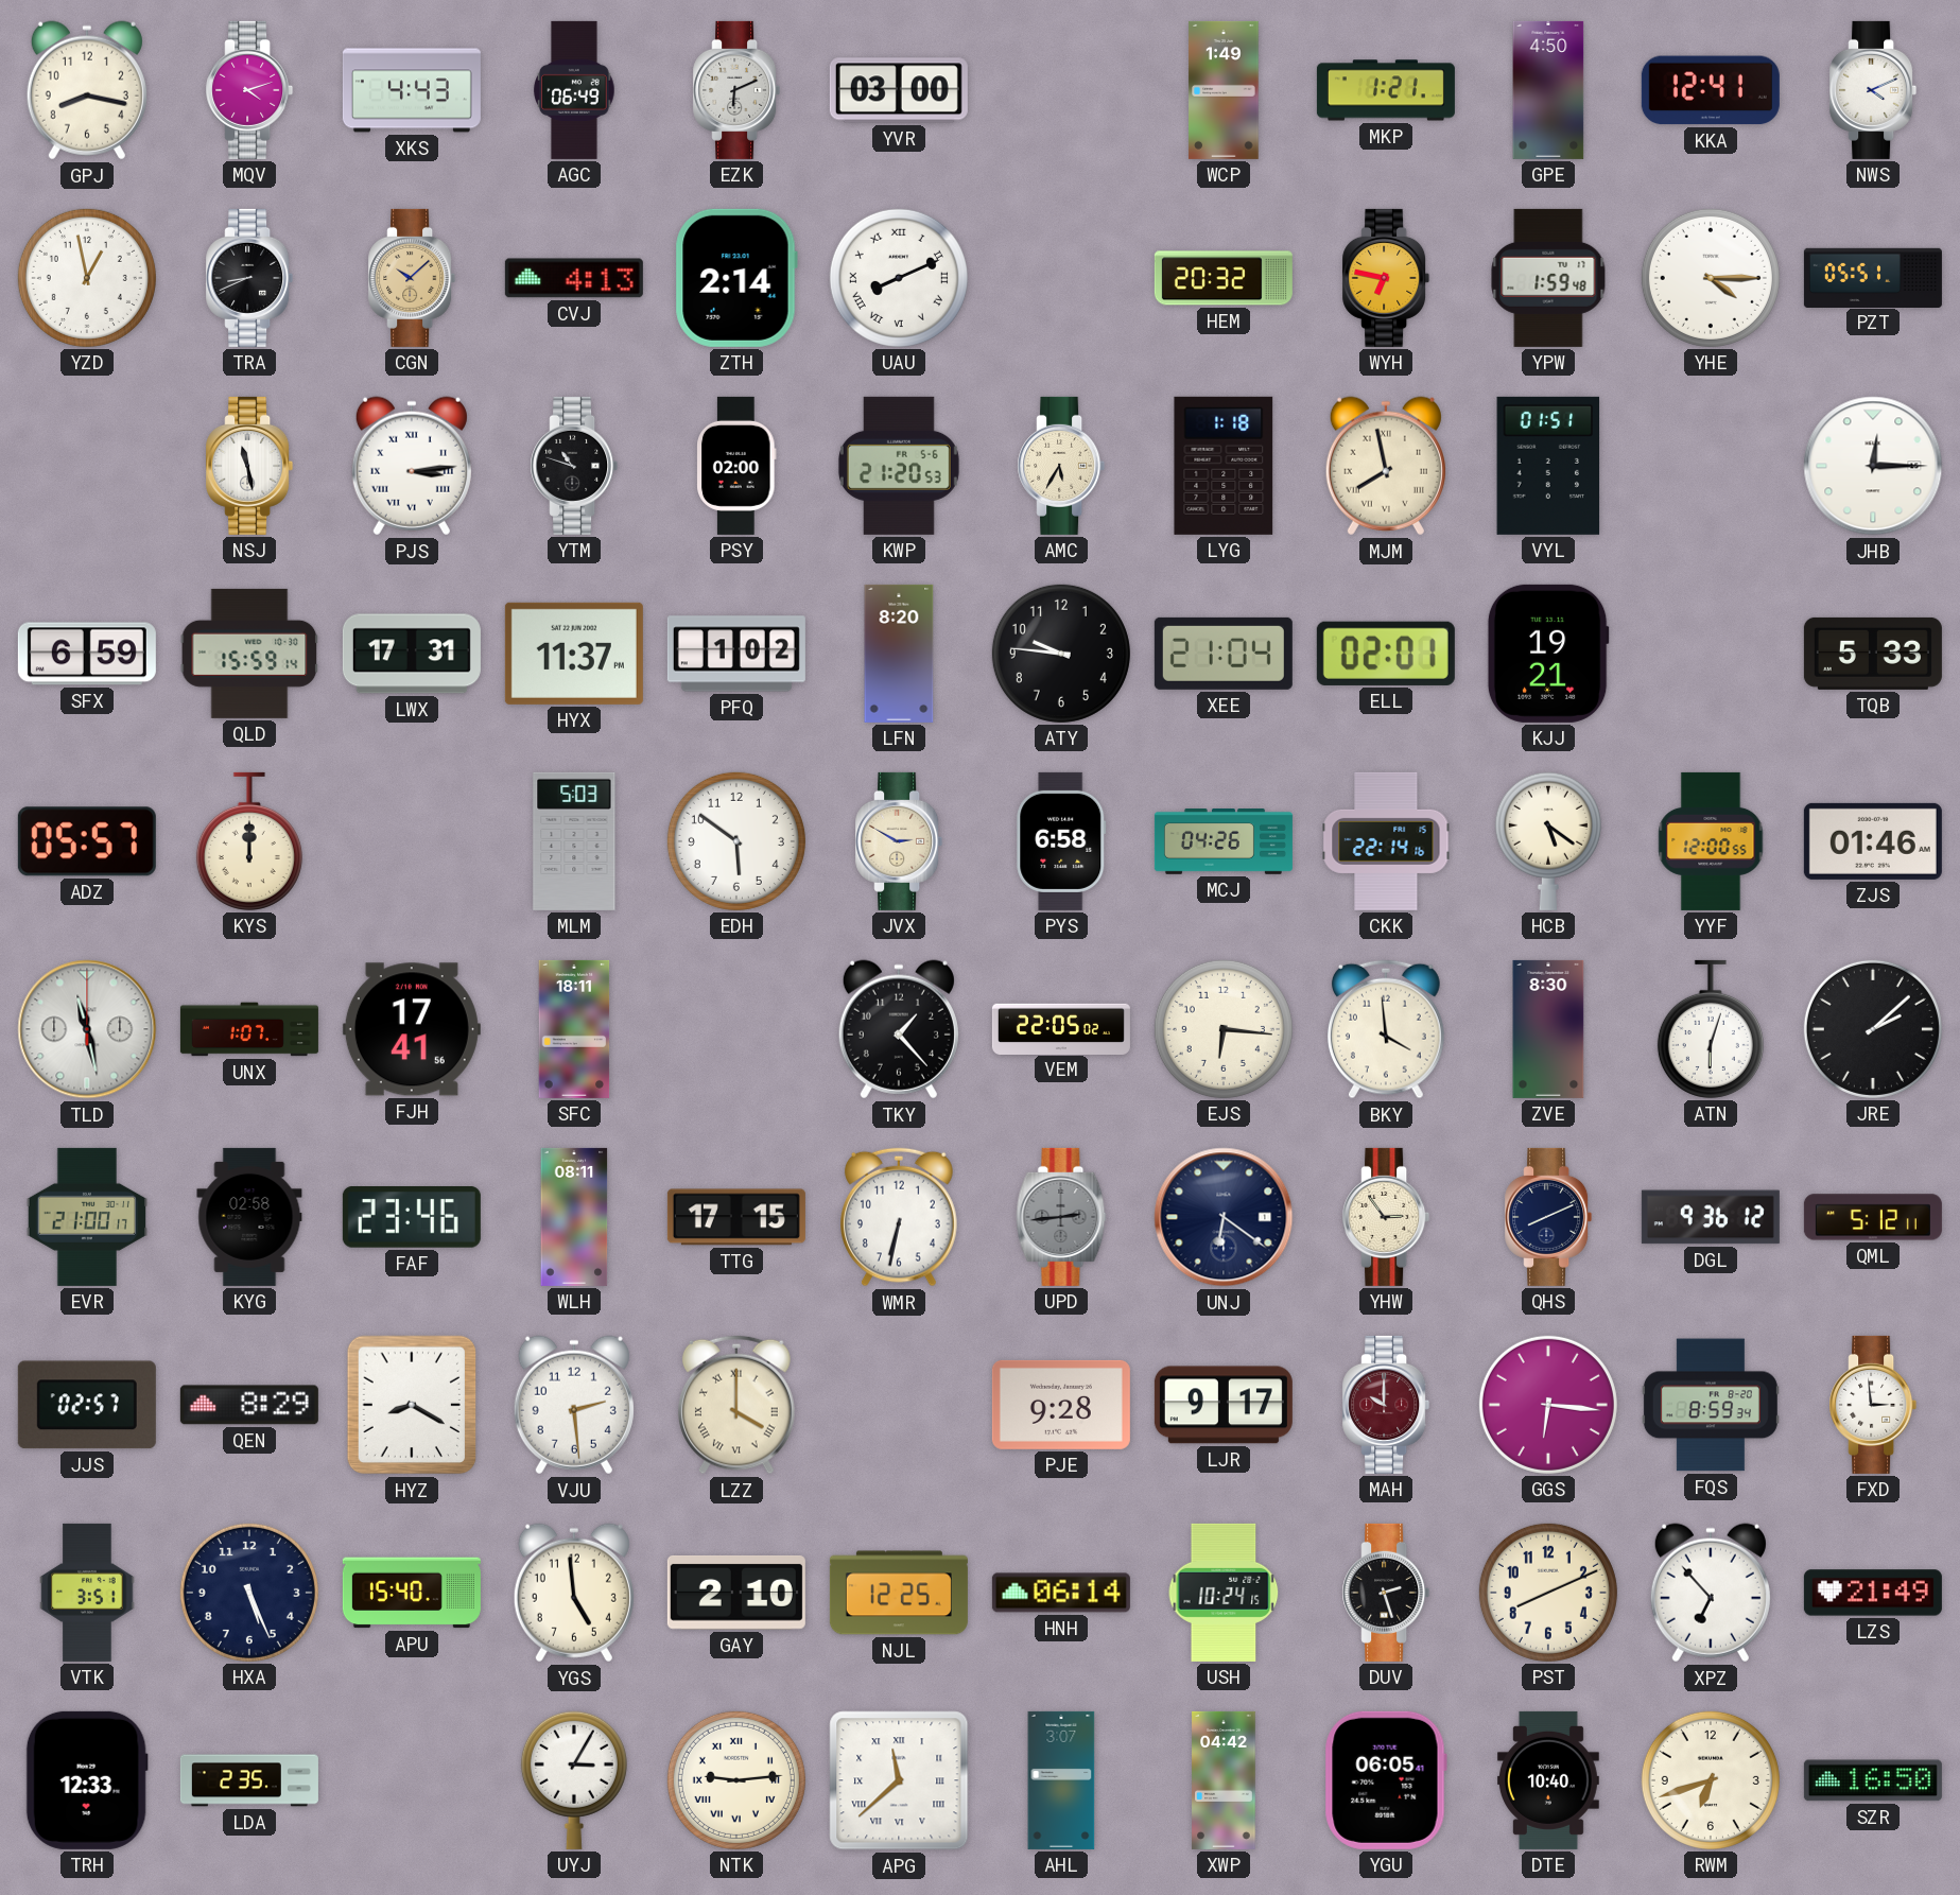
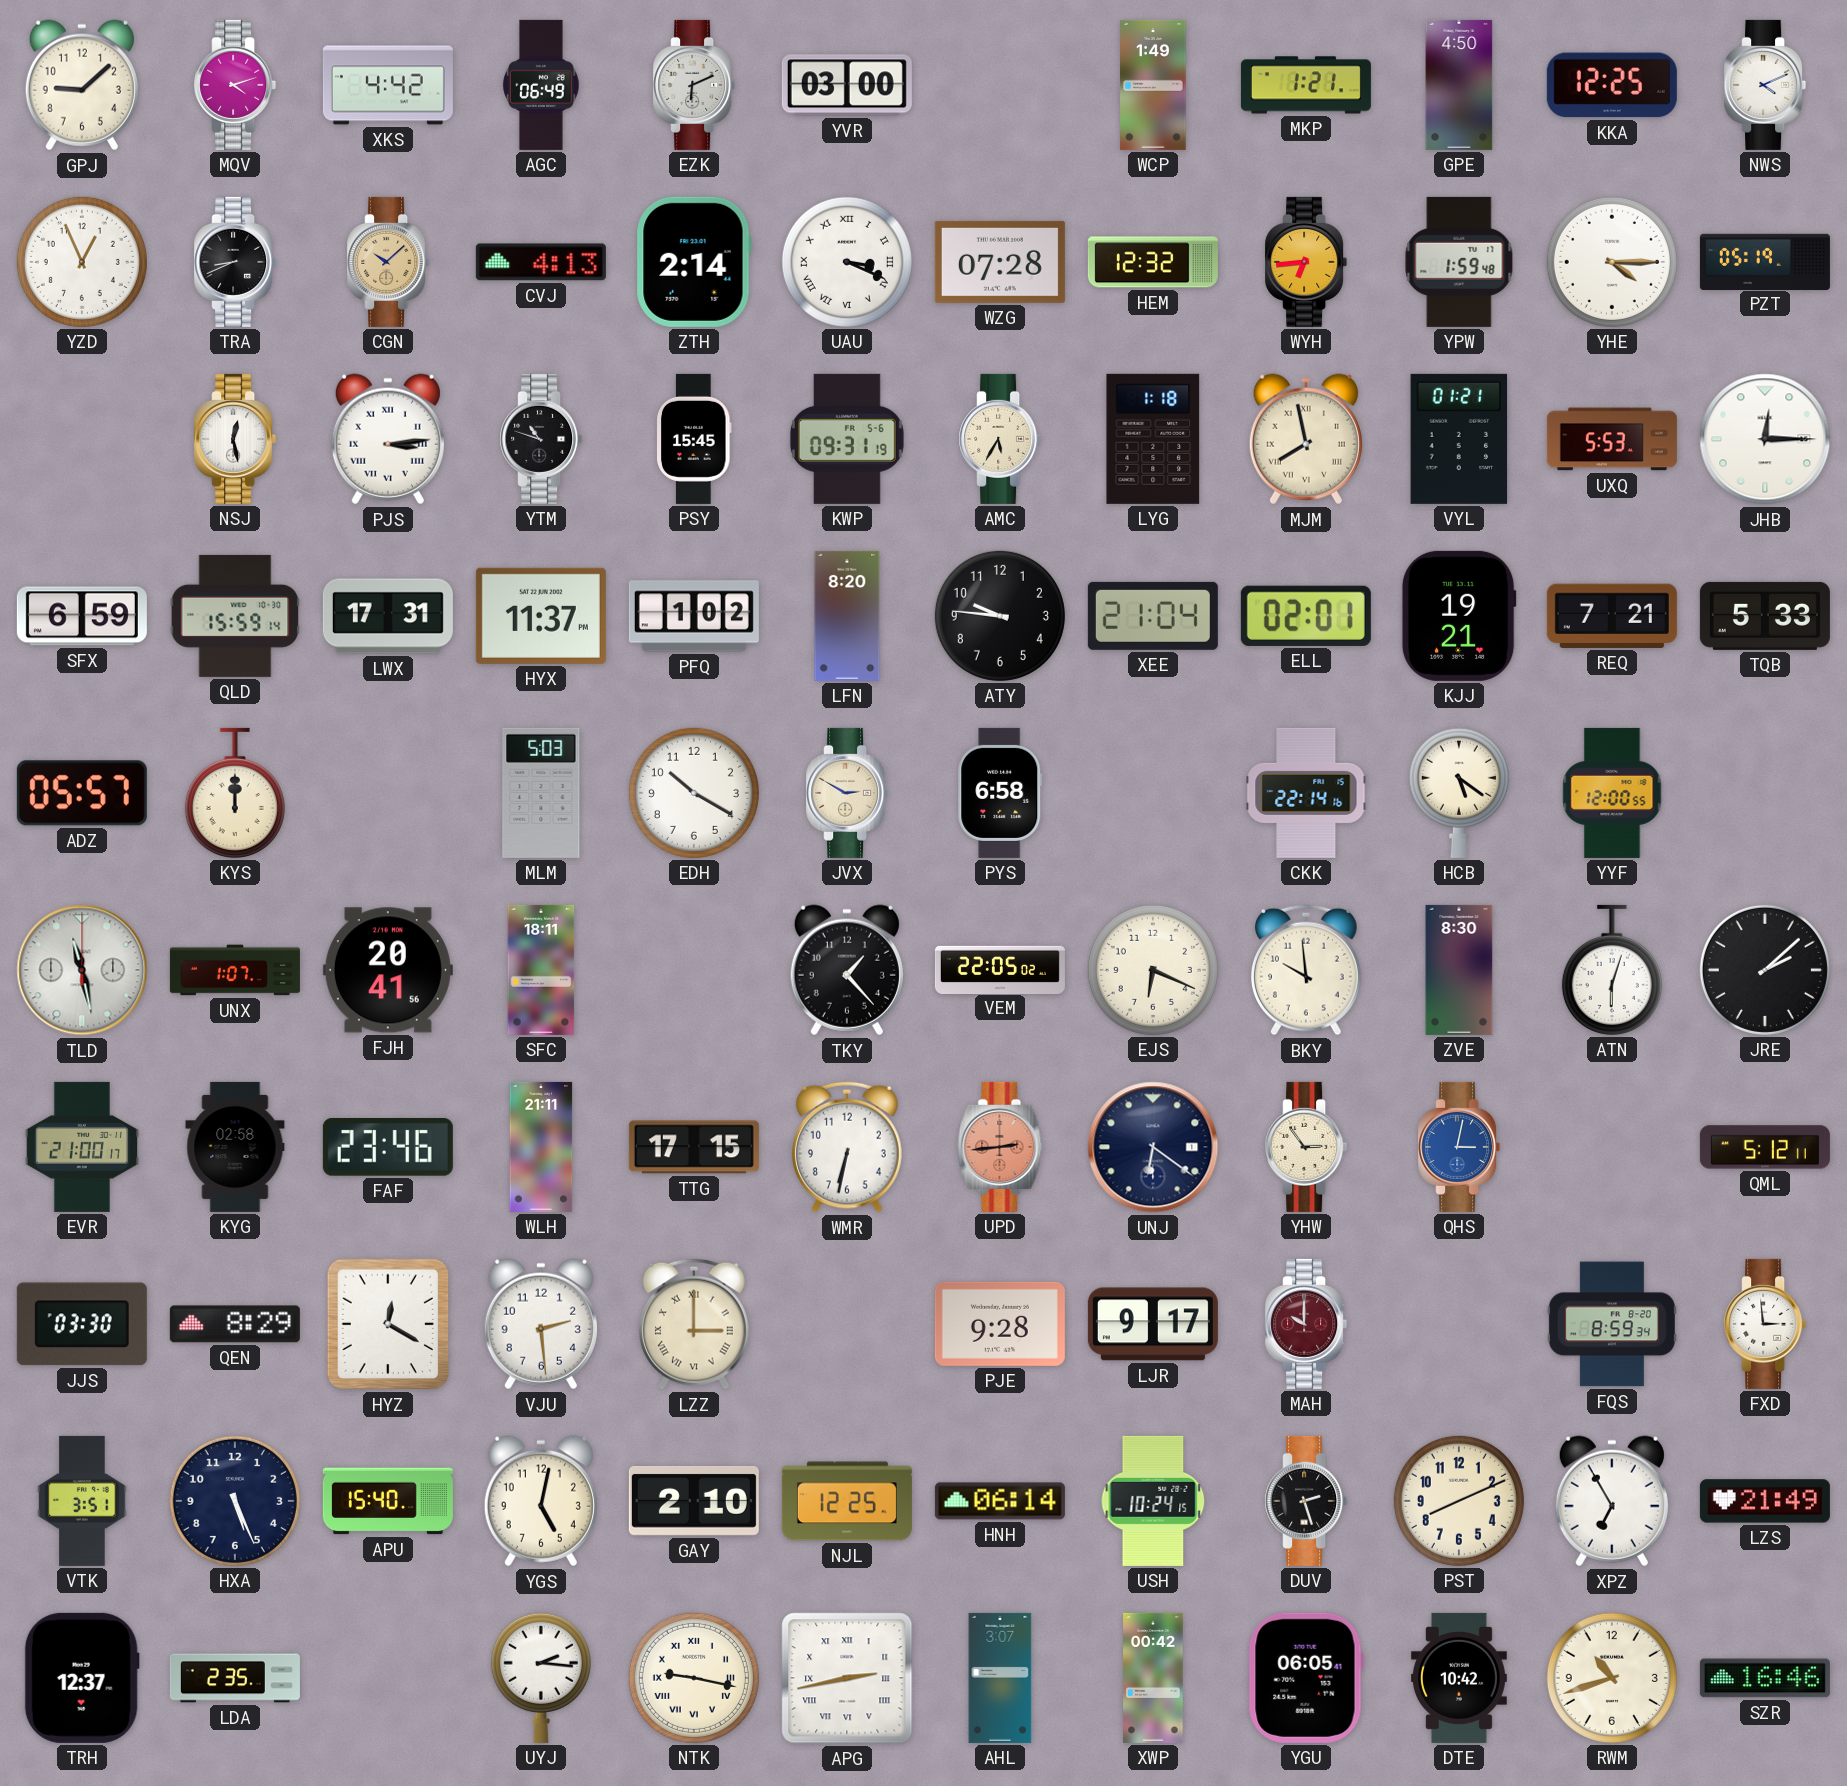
GPJ: 8:17 -> 9:08 (82, 85)
XKS: 4:43 -> 4:42 (388, 85)
KKA: 12:41 -> 12:25 (1612, 85)
YZD: 12:58 -> 12:56 (82, 262)
UAU: 8:11 -> 3:19 (847, 262)
WZG: none -> 07:28 (1000, 262)
HEM: 20:32 -> 12:32 (1153, 262)
WYH: 6:47 -> 6:44 (1306, 262)
PZT: 05:51 -> 05:19 (1765, 261)
NSJ: 11:28 -> 12:28 (235, 439)
PSY: 02:00 -> 15:45 (694, 439)
KWP: 21:20 -> 09:31 (847, 439)
VYL: 01:51 -> 01:21 (1459, 439)
UXQ: none -> 5:53 (1612, 439)
REQ: none -> 7:21 (1612, 616)
EDH: 5:51 -> 10:20 (694, 793)
MCJ: 04:26 -> none (1224, 842)
ZJS: 01:46 -> none (1873, 841)
FJH: 17:41 -> 20:41 (388, 970)
EJS: 6:16 -> 6:19 (1153, 970)
BKY: 3:59 -> 9:59 (1307, 970)
WLH: 08:11 -> 21:11 (541, 1147)
UPD dial: grey -> salmon (1000, 1147)
QHS: 8:11 -> 3:02 (1459, 1147)
QHS dial: navy -> blue (1459, 1147)
DGL: 9:36 -> none (1711, 1217)
JJS: 02:57 -> 03:30 (82, 1324)
HYZ: 8:20 -> 12:20 (388, 1324)
LZZ: 4:00 -> 3:00 (695, 1324)
GGS: 6:16 -> none (1548, 1405)
YGS: 4:59 -> 5:02 (541, 1501)
XPZ: 6:53 -> 6:55 (1612, 1501)
TRH: 12:33 -> 12:37 (82, 1678)
UYJ: 3:05 -> 2:16 (541, 1678)
NTK: 9:14 -> 9:17 (694, 1678)
APG: 11:38 -> 2:43 (847, 1678)
XWP: 04:42 -> 00:42 (1153, 1678)
DTE: 10:40 -> 10:42 (1459, 1678)
RWM: 6:42 -> 10:42 (1612, 1678)
SZR: 16:50 -> 16:46 (1765, 1678)
